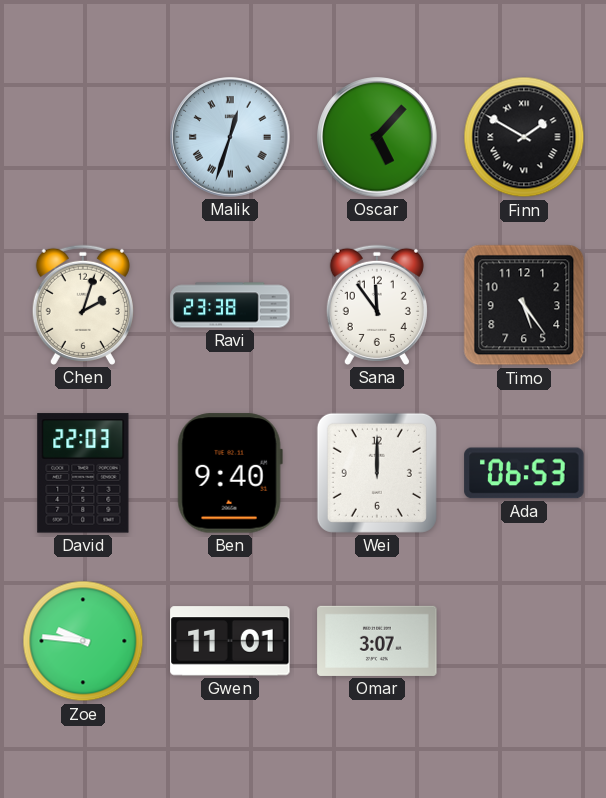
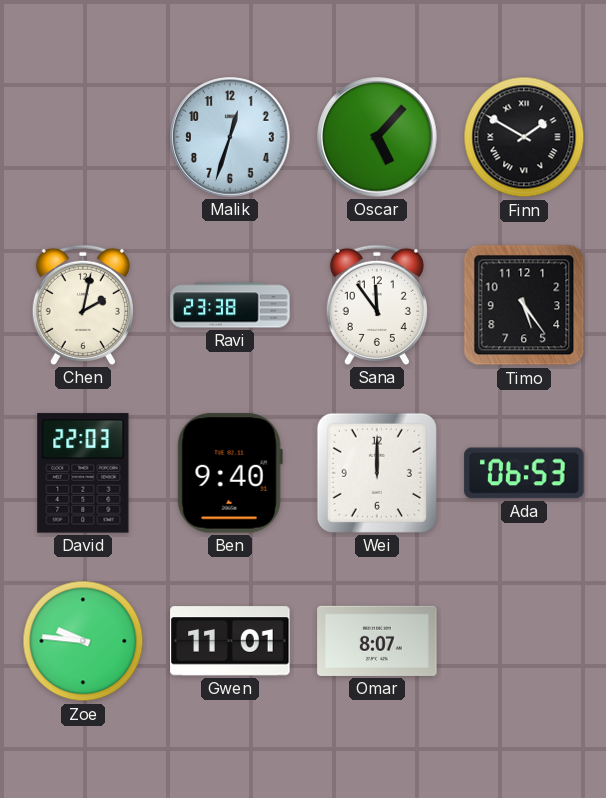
Malik numerals: Roman -> Arabic (230, 137)
Chen: 2:03 -> 2:02 (83, 305)
Omar: 3:07 -> 8:07 (377, 641)
